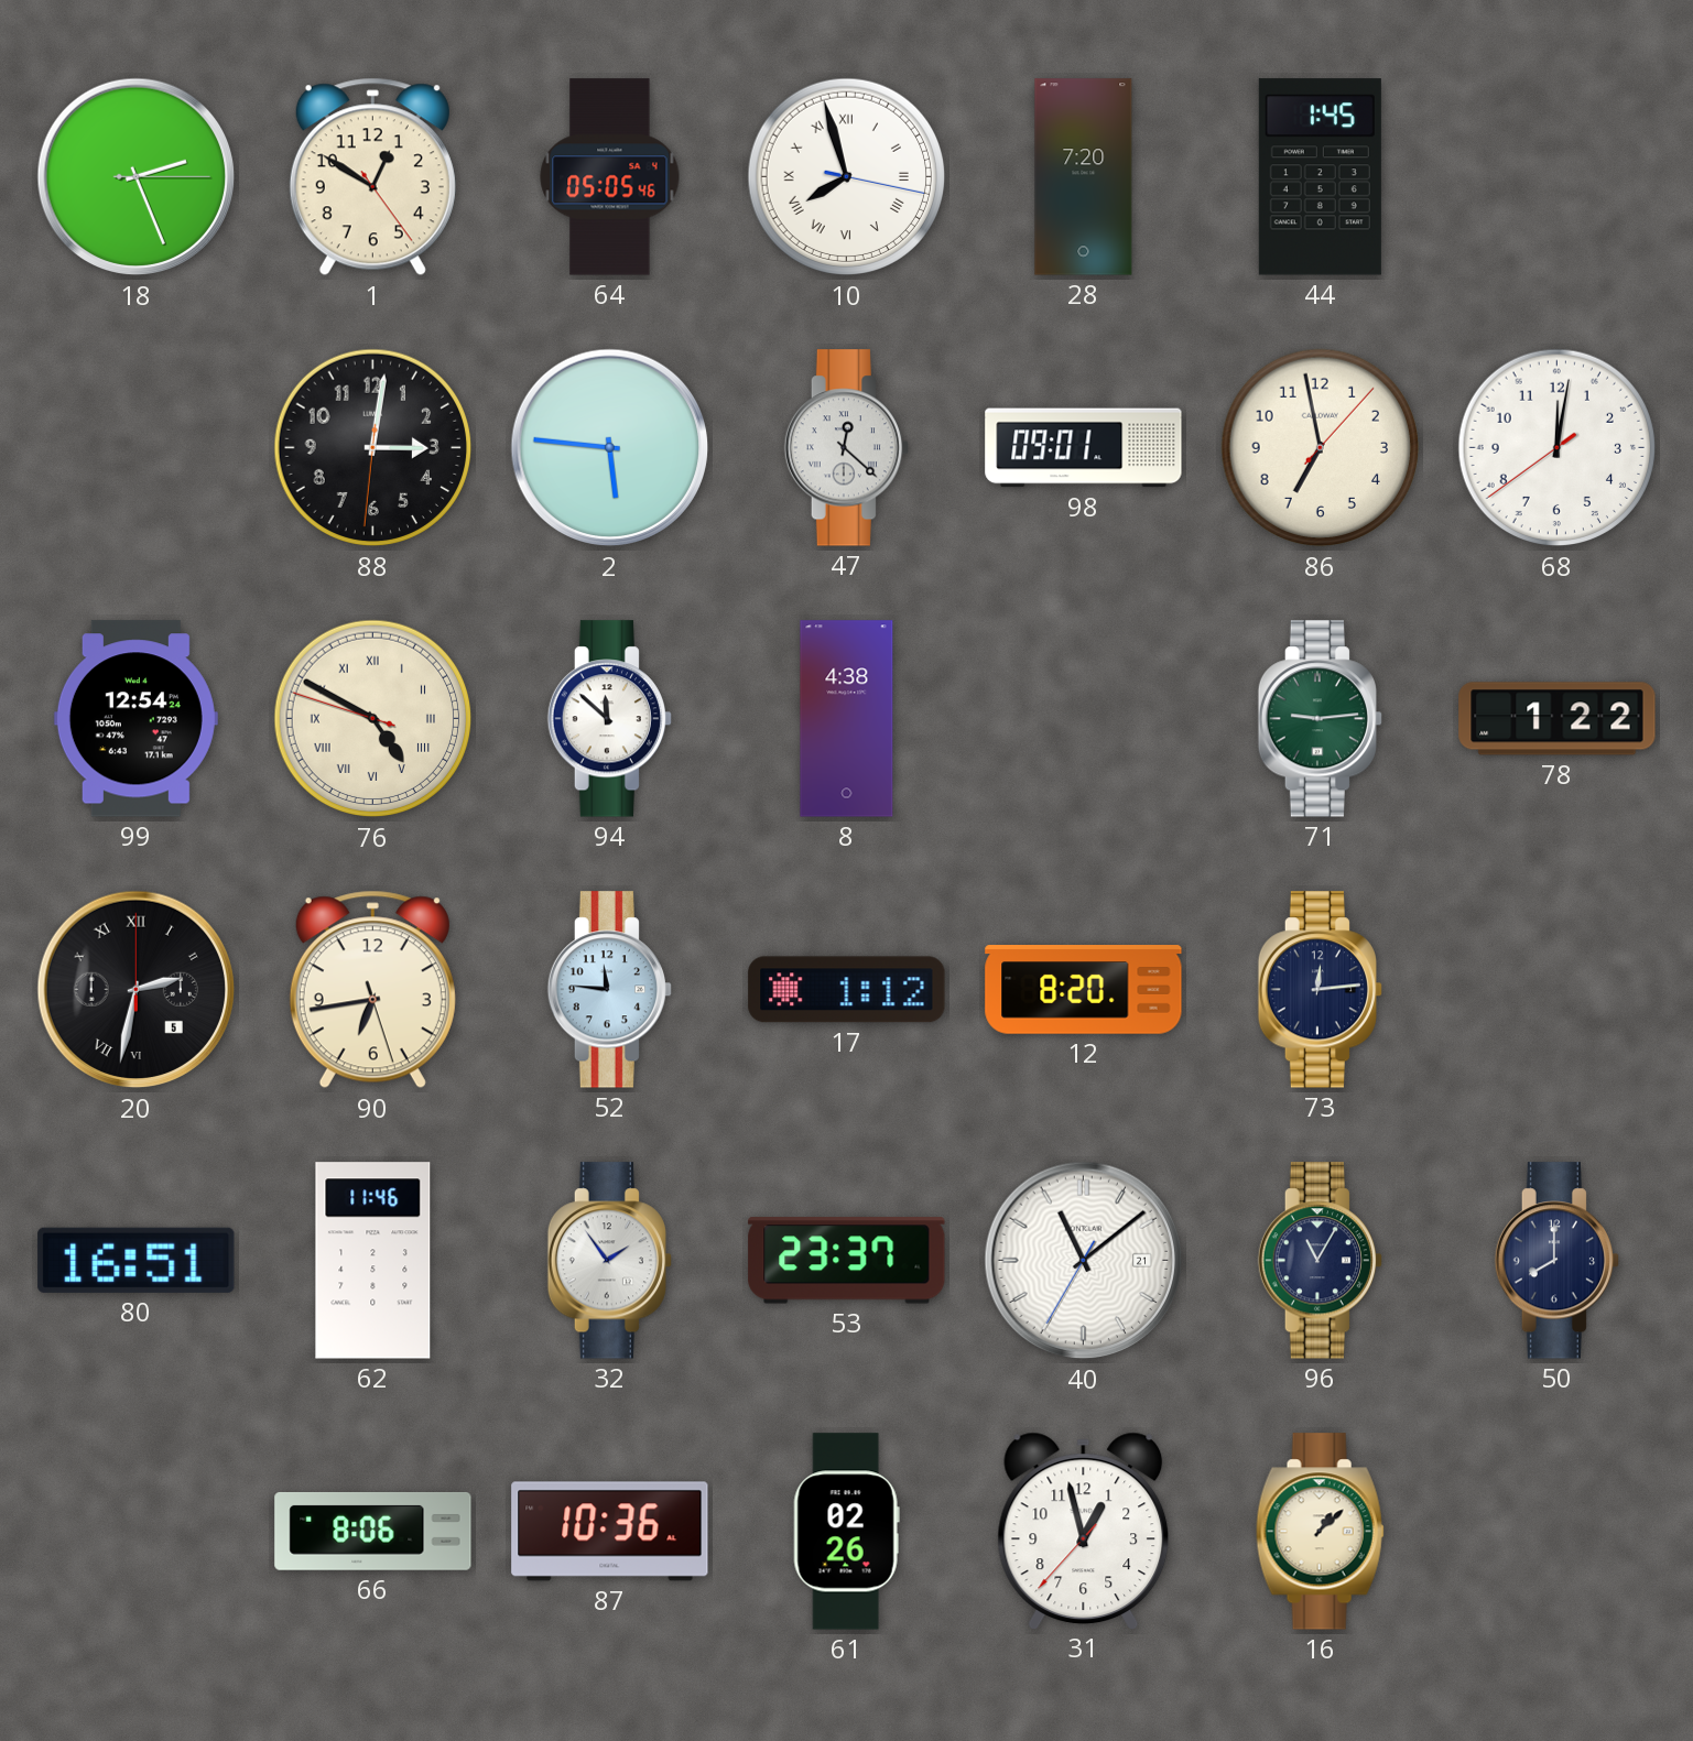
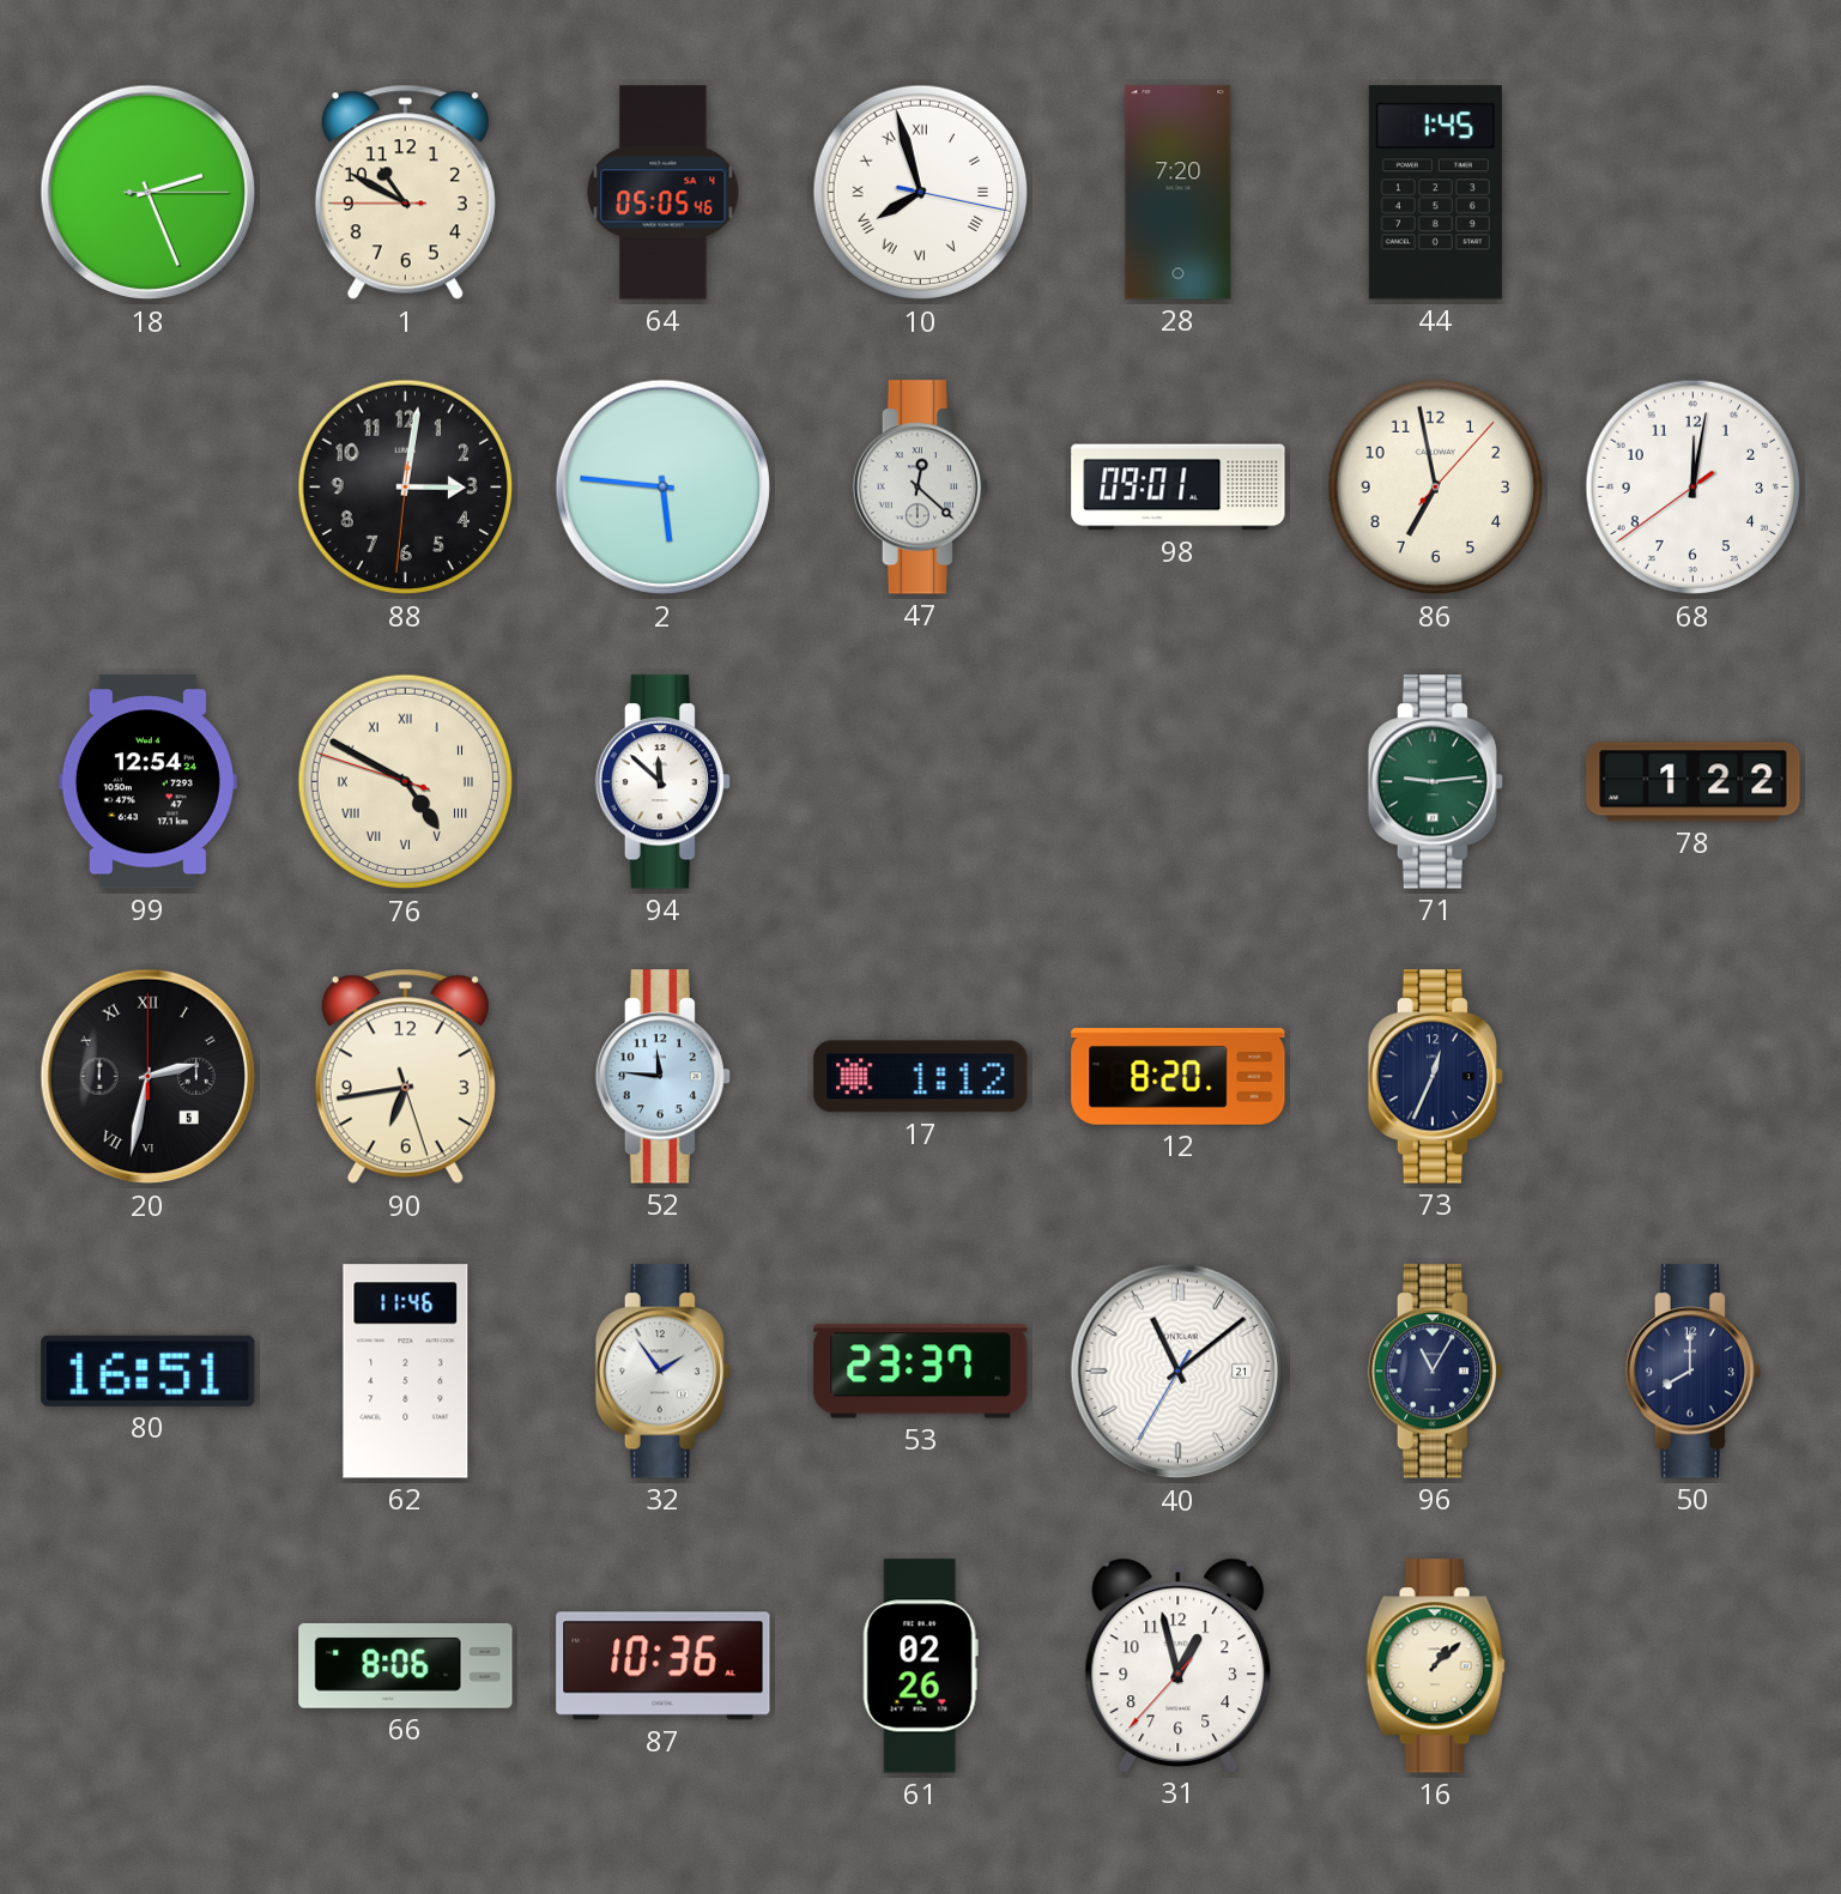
1: 12:50 -> 10:49 (405, 193)
8: 4:38 -> none (847, 719)
73: 12:14 -> 12:34 (1435, 1077)
